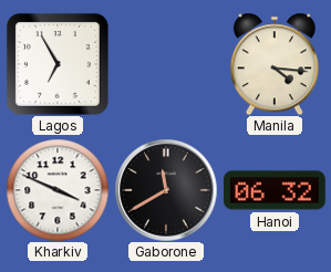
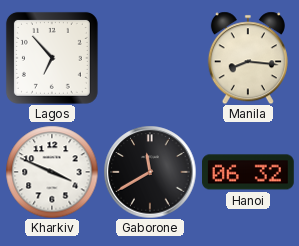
Lagos: 6:55 -> 6:53 (52, 58)
Manila: 4:16 -> 8:16 (248, 58)
